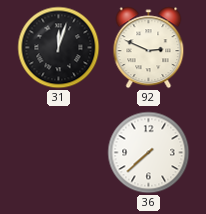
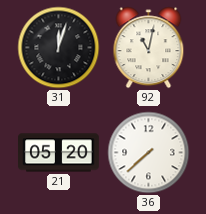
92: 2:49 -> 11:02 (149, 48)
21: none -> 05:20 (59, 153)
